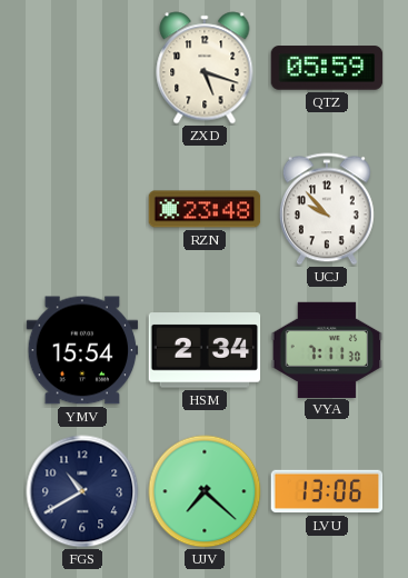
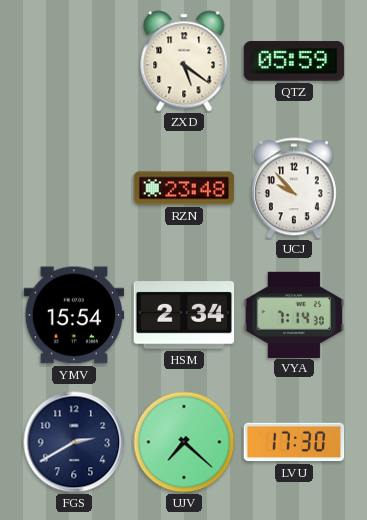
ZXD: 5:18 -> 5:21 (184, 61)
VYA: 7:11 -> 7:14 (294, 314)
FGS: 10:40 -> 2:40 (74, 442)
LVU: 13:06 -> 17:30 (294, 442)
